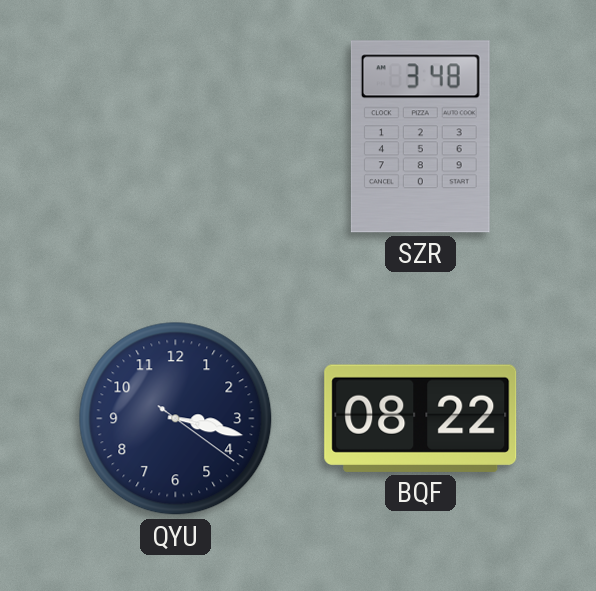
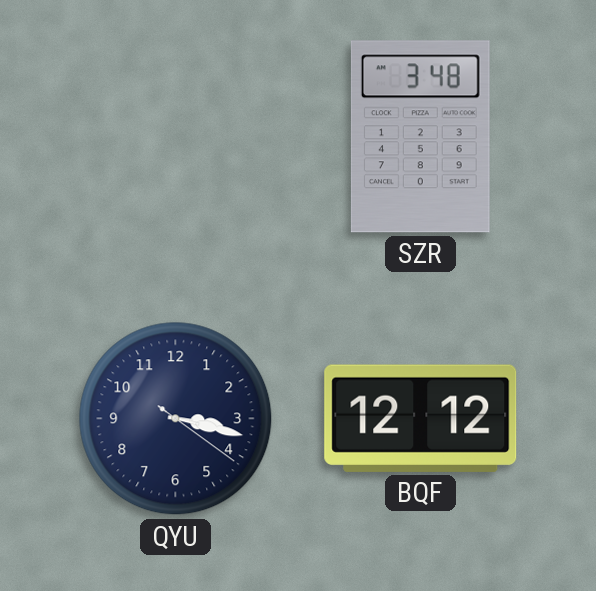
BQF: 08:22 -> 12:12 (421, 418)
